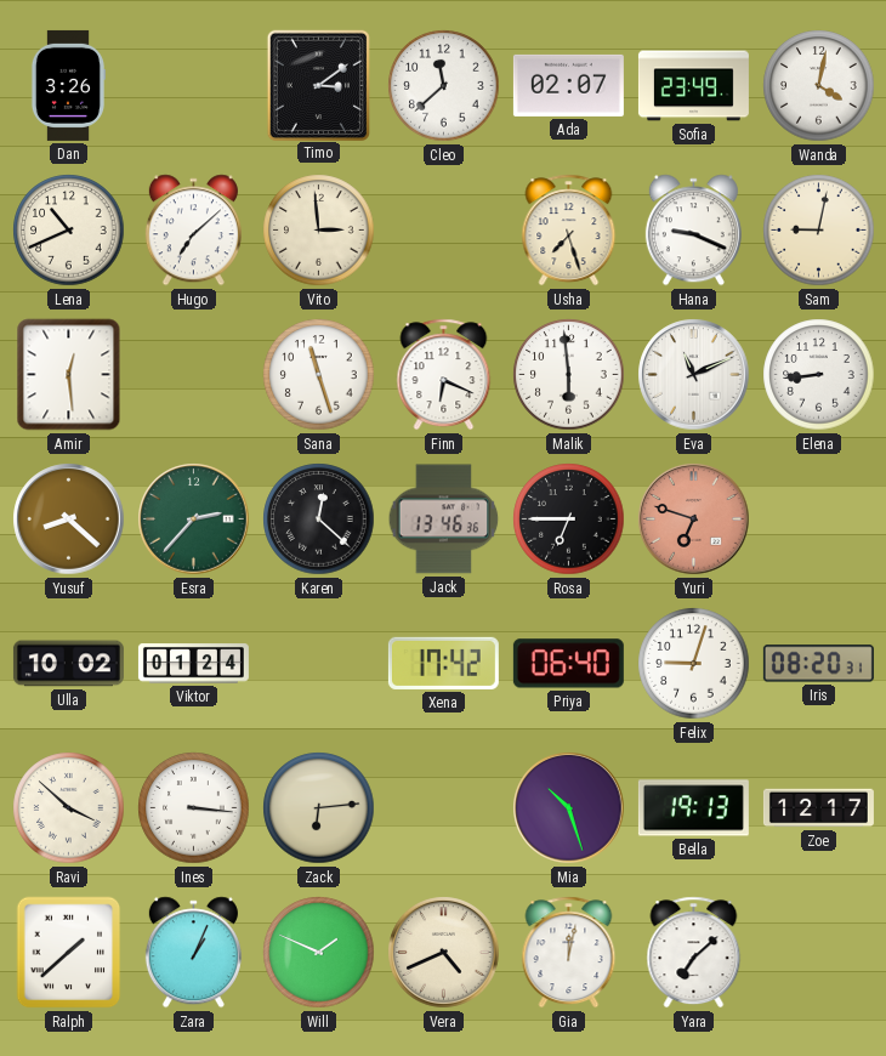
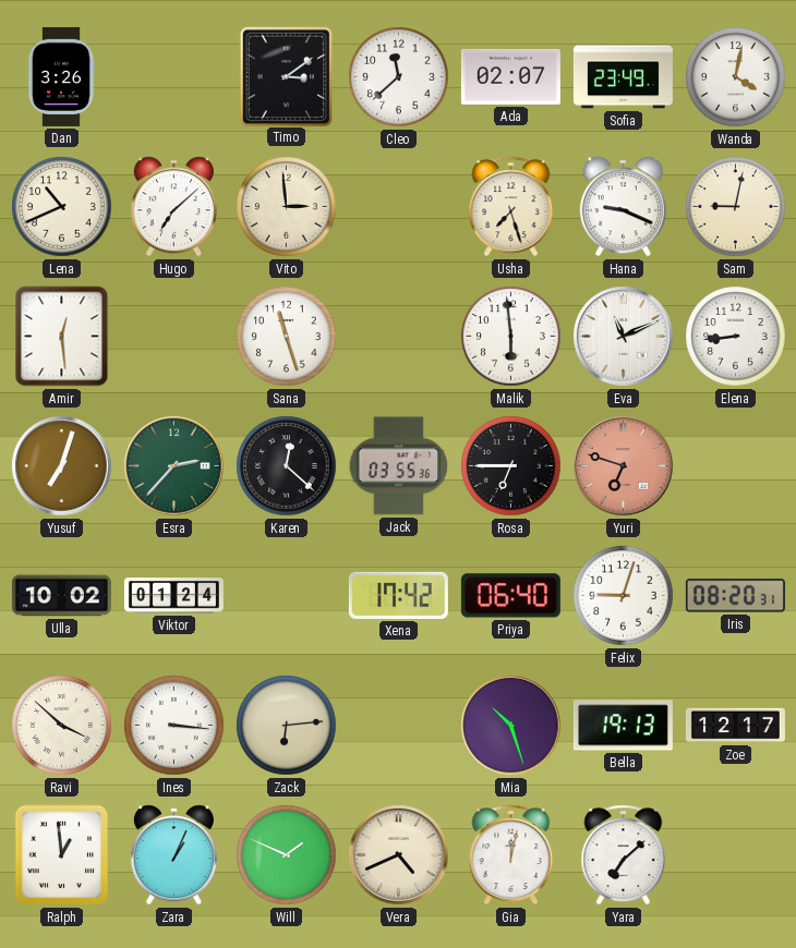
Finn: 6:19 -> none (444, 375)
Yusuf: 8:22 -> 7:03 (62, 466)
Jack: 13:46 -> 03:55 (399, 466)
Ralph: 1:38 -> 12:59 (62, 855)
